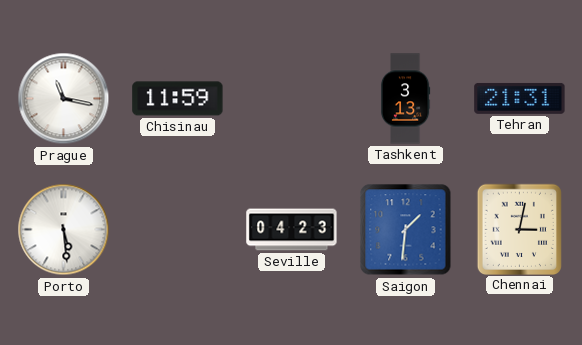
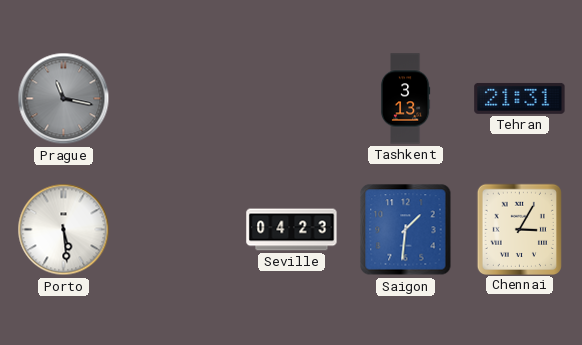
Prague dial: white -> grey (64, 99)
Chisinau: 11:59 -> none (178, 99)
Chennai: 3:02 -> 3:05 (519, 229)
